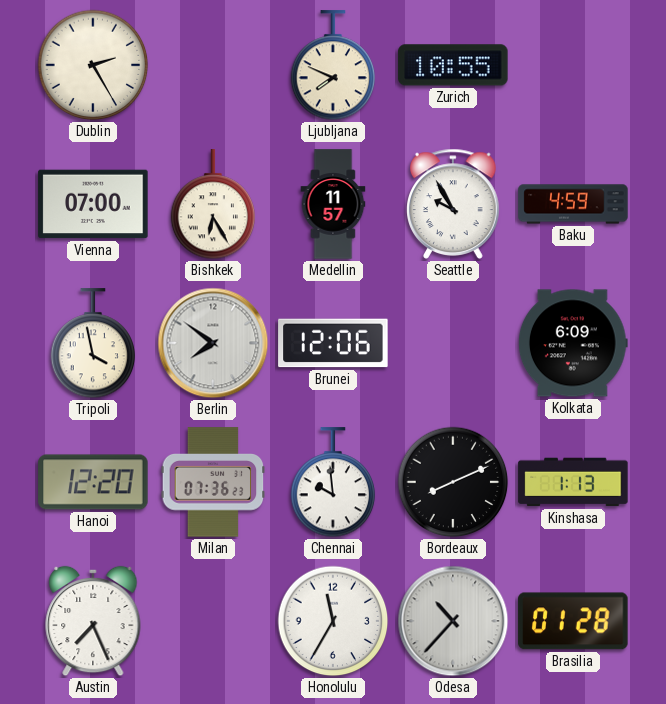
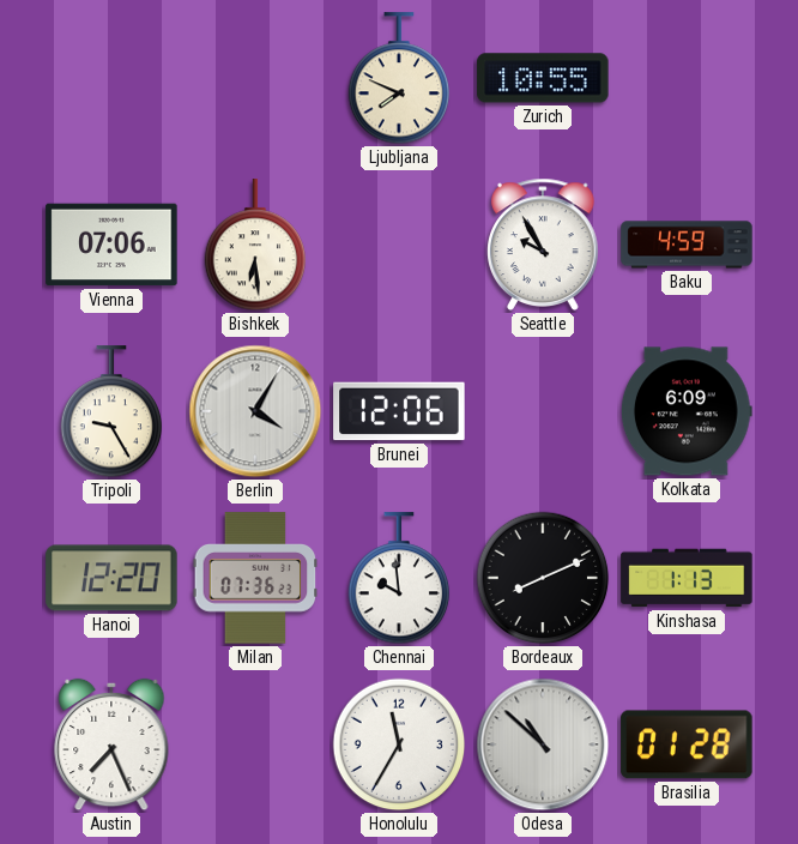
Dublin: 2:25 -> none (93, 65)
Vienna: 07:00 -> 07:06 (111, 245)
Bishkek: 6:25 -> 6:29 (255, 246)
Medellin: 11:57 -> none (333, 204)
Tripoli: 3:58 -> 9:25 (111, 412)
Berlin: 7:51 -> 4:05 (255, 411)
Odesa: 10:37 -> 10:52 (543, 744)
